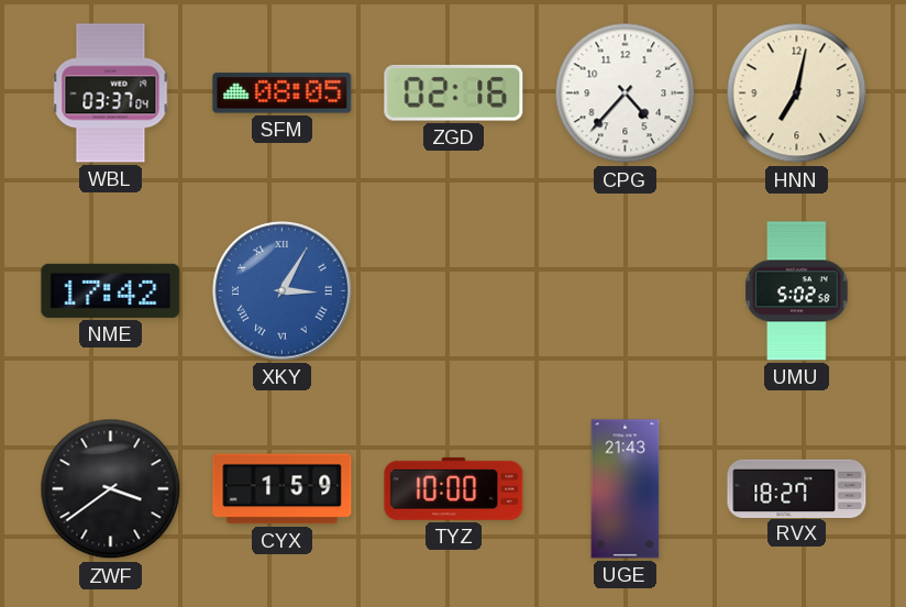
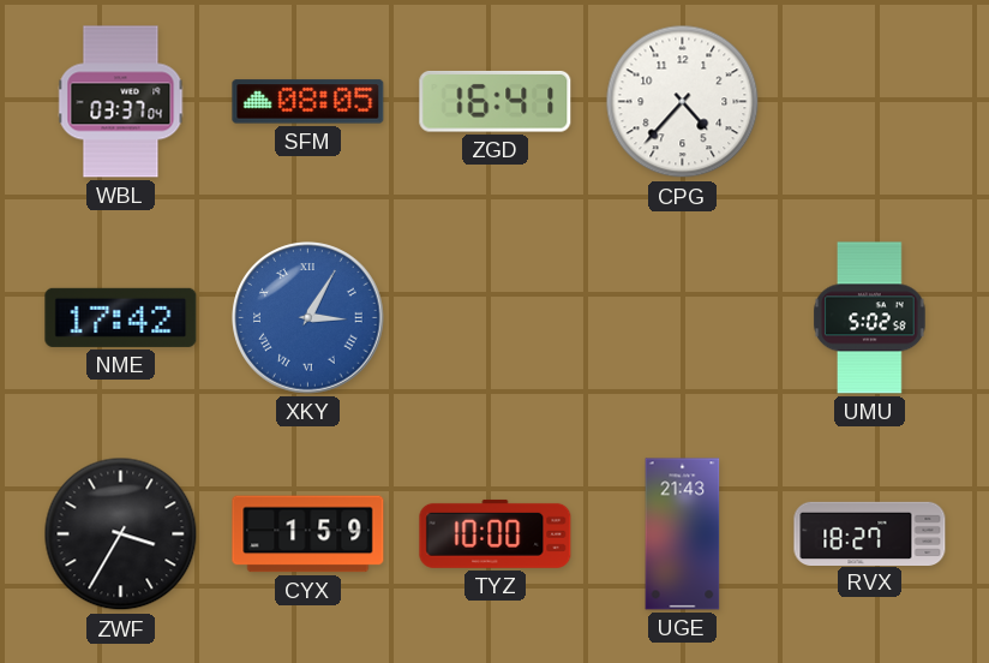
ZGD: 02:16 -> 16:41 (496, 102)
HNN: 7:02 -> none (797, 93)
ZWF: 3:39 -> 3:35 (121, 534)
